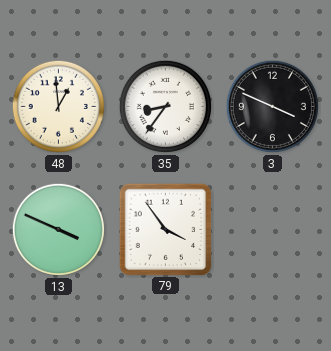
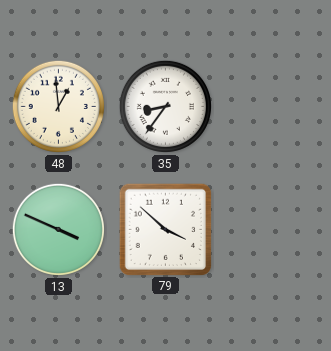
3: 3:49 -> none (272, 106)
79: 3:54 -> 3:52 (165, 229)
